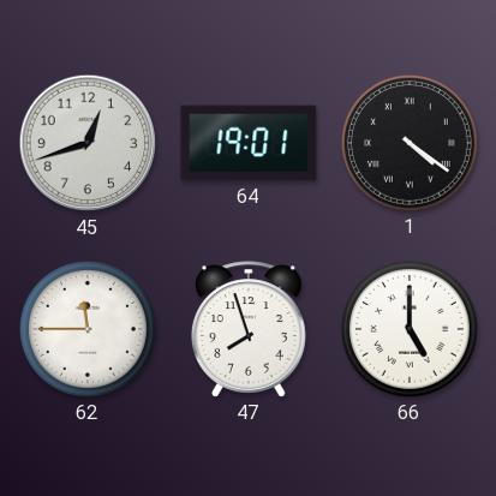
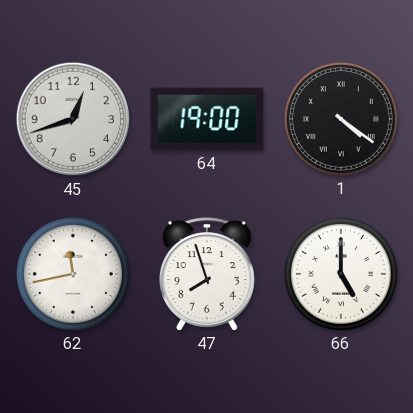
64: 19:01 -> 19:00 (207, 119)
62: 11:45 -> 11:43 (73, 274)
